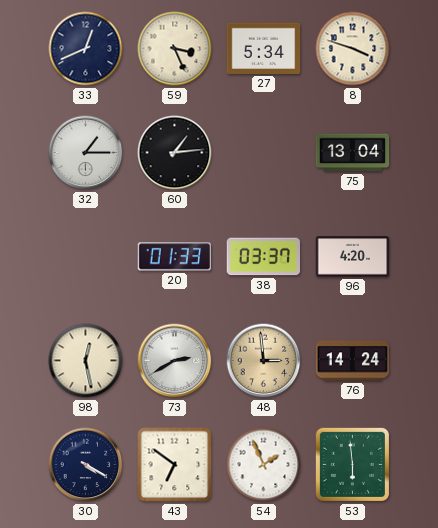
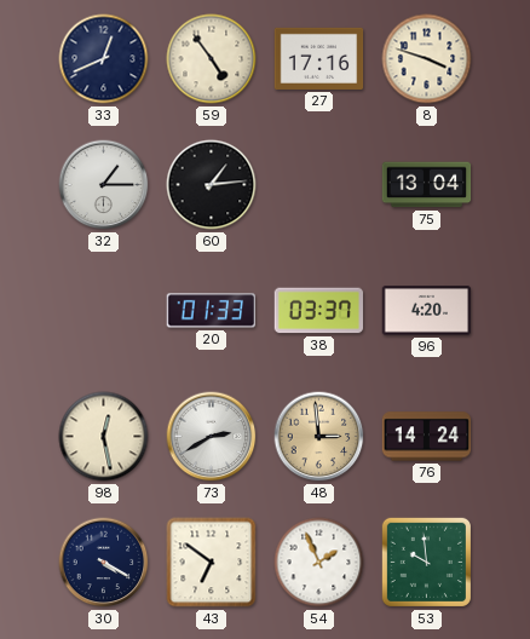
59: 3:26 -> 4:54 (212, 59)
27: 5:34 -> 17:16 (319, 58)
53: 5:59 -> 9:59 (426, 562)
